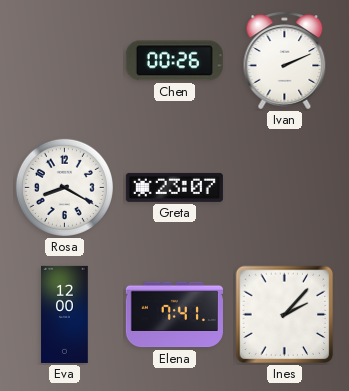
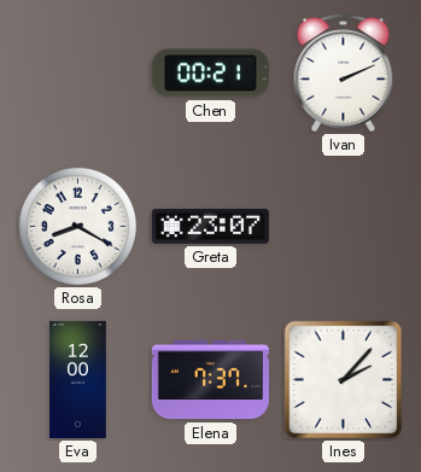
Chen: 00:26 -> 00:21 (210, 74)
Elena: 7:41 -> 7:37 (210, 380)
